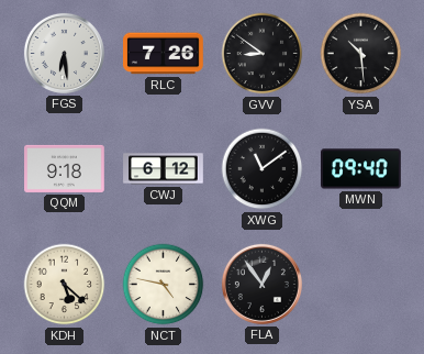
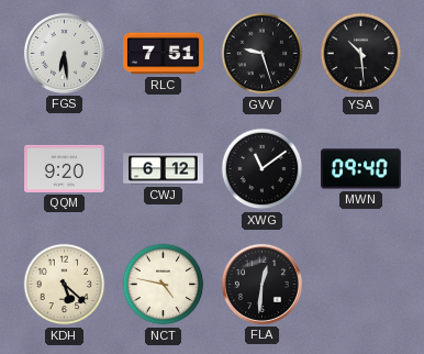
RLC: 7:26 -> 7:51 (164, 54)
GVV: 8:51 -> 9:27 (263, 54)
QQM: 9:18 -> 9:20 (65, 168)
FLA: 12:54 -> 12:31 (261, 284)
